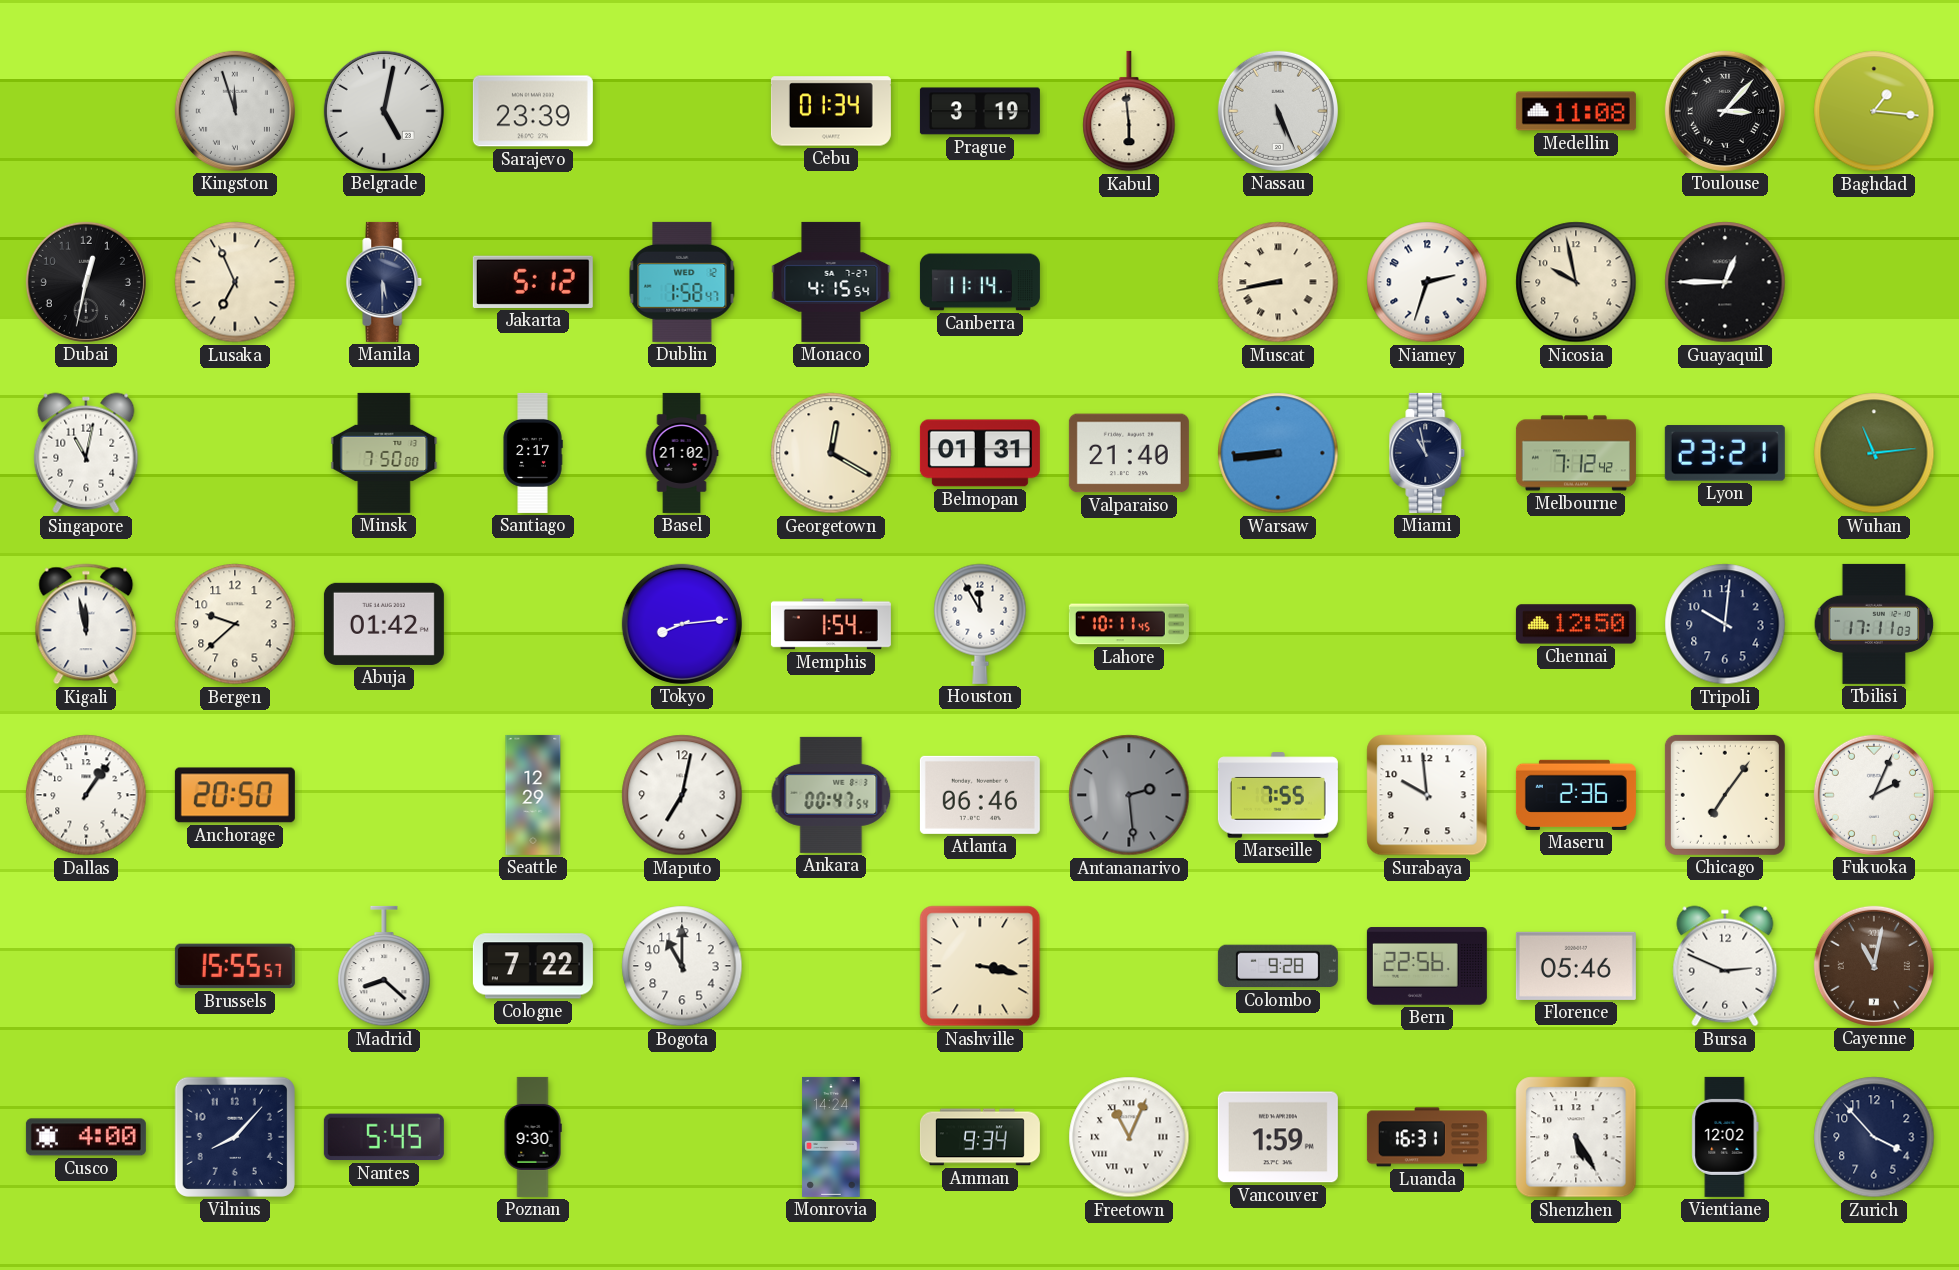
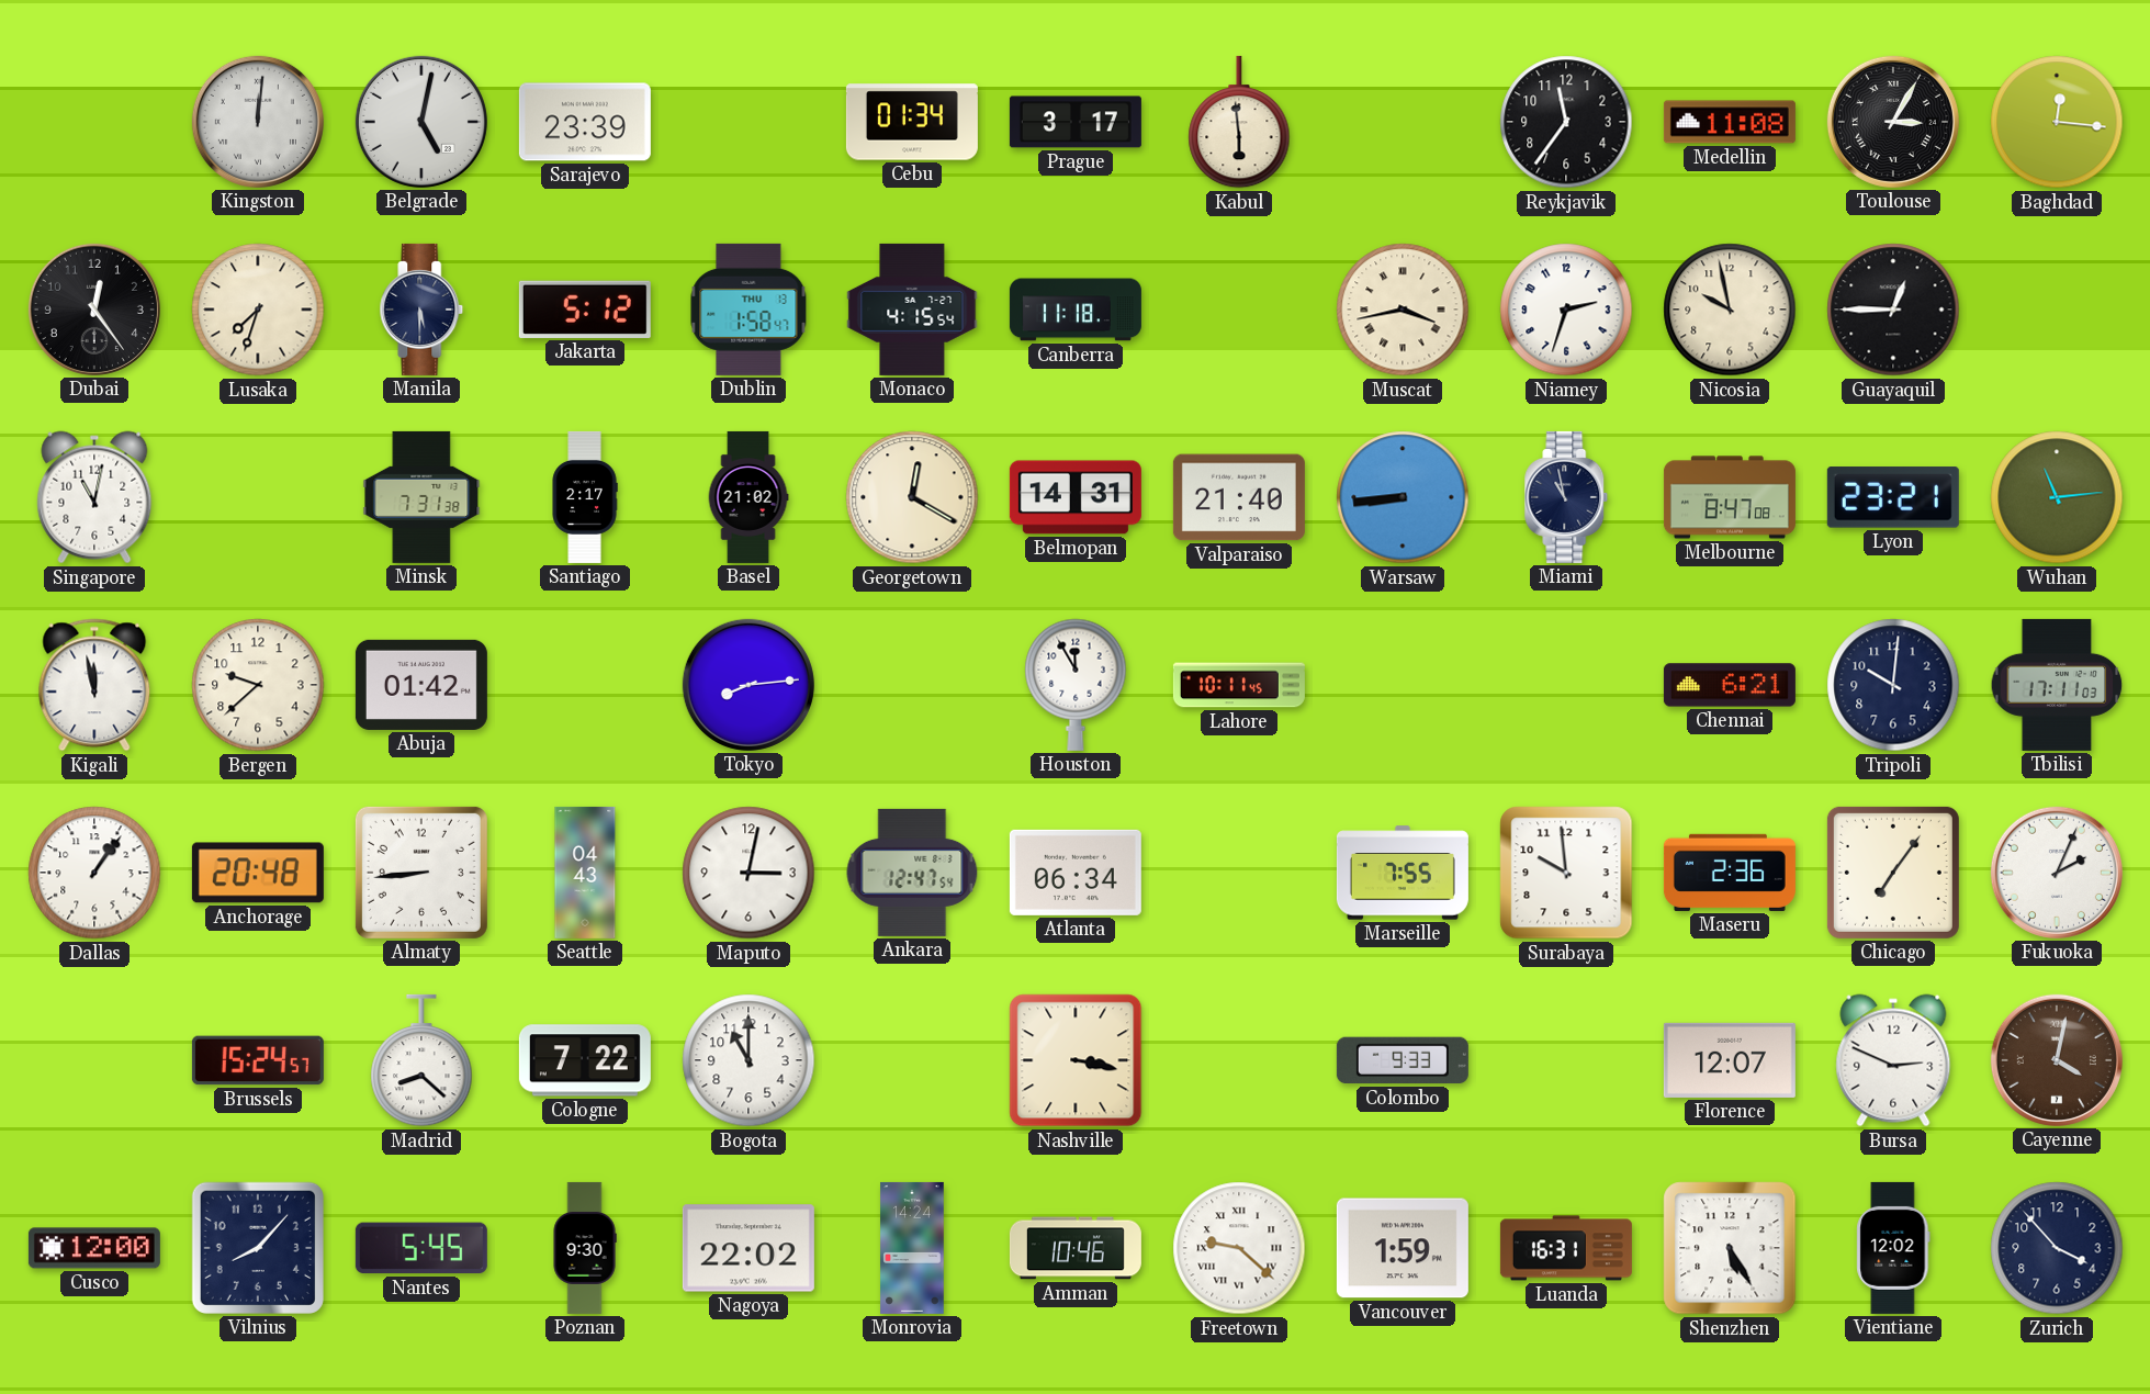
Kingston: 11:57 -> 12:01 (258, 122)
Prague: 3:19 -> 3:17 (1076, 122)
Nassau: 5:26 -> none (1278, 111)
Reykjavik: none -> 11:36 (1566, 122)
Toulouse: 3:07 -> 3:05 (1893, 122)
Baghdad: 1:16 -> 12:16 (2057, 122)
Dubai: 12:32 -> 12:24 (94, 310)
Lusaka: 6:56 -> 7:33 (258, 310)
Dublin date: WED 12 -> THU 13 (748, 310)
Canberra: 11:14 -> 11:18 (1076, 310)
Muscat: 8:43 -> 3:43 (1403, 310)
Minsk: 7:50 -> 7:31 (421, 497)
Belmopan: 01:31 -> 14:31 (1076, 497)
Melbourne: 7:12 -> 8:47 (1730, 497)
Memphis: 1:54 -> none (831, 624)
Chennai: 12:50 -> 6:21 (1730, 685)
Anchorage: 20:50 -> 20:48 (258, 873)
Almaty: none -> 8:44 (421, 873)
Seattle: 12:29 -> 04:43 (585, 873)
Maputo: 7:02 -> 3:02 (748, 873)
Ankara: 00:47 -> 12:47 (912, 873)
Atlanta: 06:46 -> 06:34 (1076, 873)
Antananarivo: 2:29 -> none (1129, 795)
Brussels: 15:55 -> 15:24 (258, 1060)
Colombo: 9:28 -> 9:33 (1403, 1060)
Bern: 22:56 -> none (1427, 966)
Florence: 05:46 -> 12:07 (1730, 1060)
Cayenne: 11:02 -> 4:02 (2057, 1060)
Cusco: 4:00 -> 12:00 (94, 1248)
Nagoya: none -> 22:02 (748, 1248)
Amman: 9:34 -> 10:46 (1076, 1248)
Freetown: 11:04 -> 9:22 (1239, 1248)
